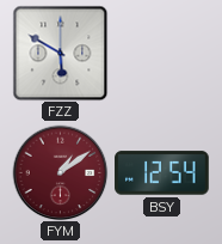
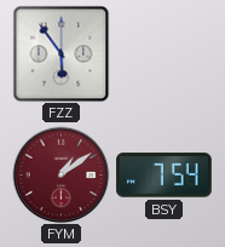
FZZ: 5:50 -> 5:54 (60, 53)
BSY: 12:54 -> 7:54 (165, 176)
